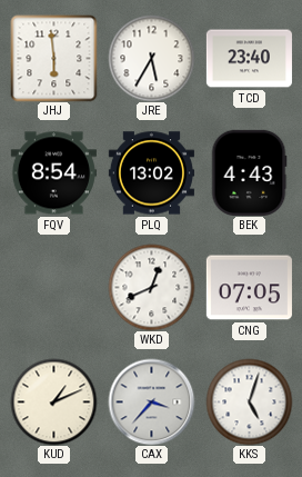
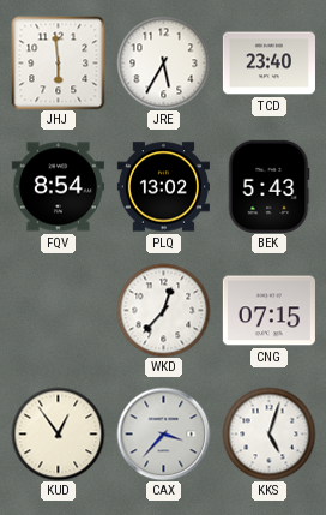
BEK: 4:43 -> 5:43 (268, 186)
WKD: 12:41 -> 12:37 (163, 310)
CNG: 07:05 -> 07:15 (268, 311)
KUD: 1:11 -> 12:54 (58, 433)
